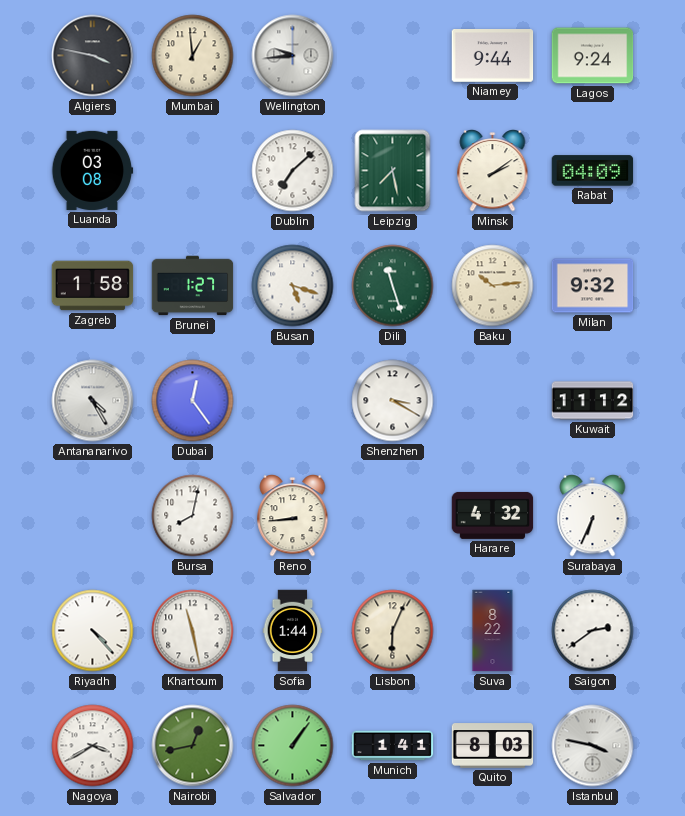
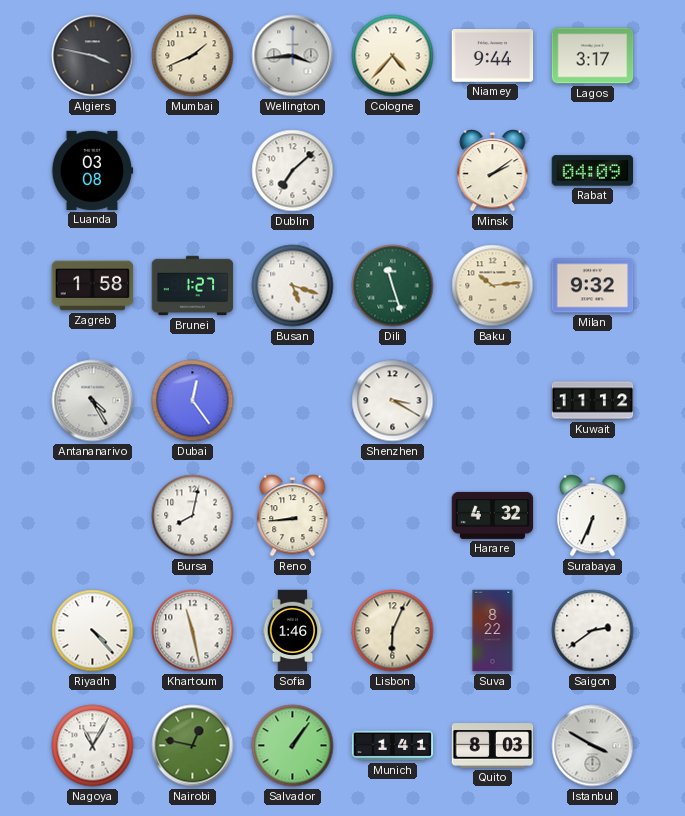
Mumbai: 12:59 -> 1:41 (193, 56)
Wellington: 9:44 -> 3:44 (293, 56)
Cologne: none -> 4:37 (393, 56)
Lagos: 9:24 -> 3:17 (593, 56)
Leipzig: 7:28 -> none (393, 171)
Sofia: 1:44 -> 1:46 (293, 631)
Nagoya: 3:40 -> 11:05 (93, 746)
Nairobi: 12:43 -> 12:47 (193, 746)
Istanbul: 3:47 -> 3:50 (593, 746)
